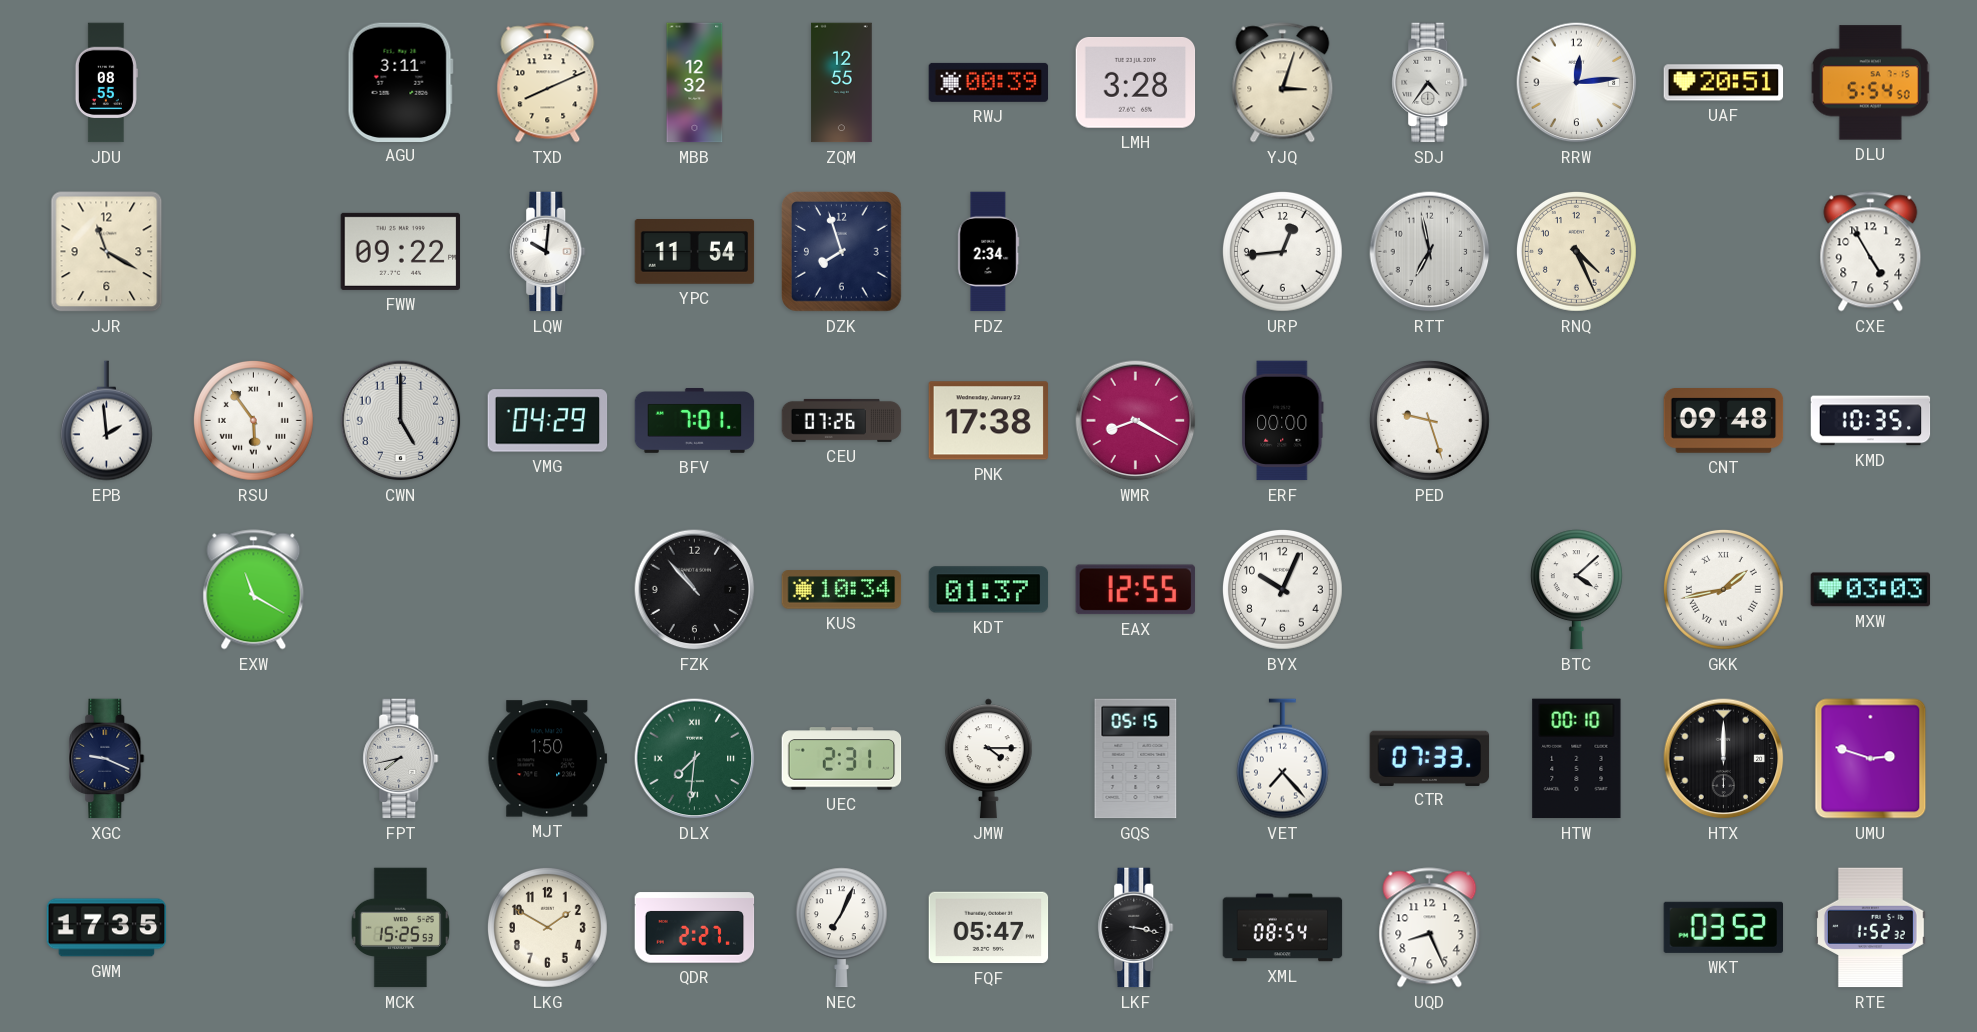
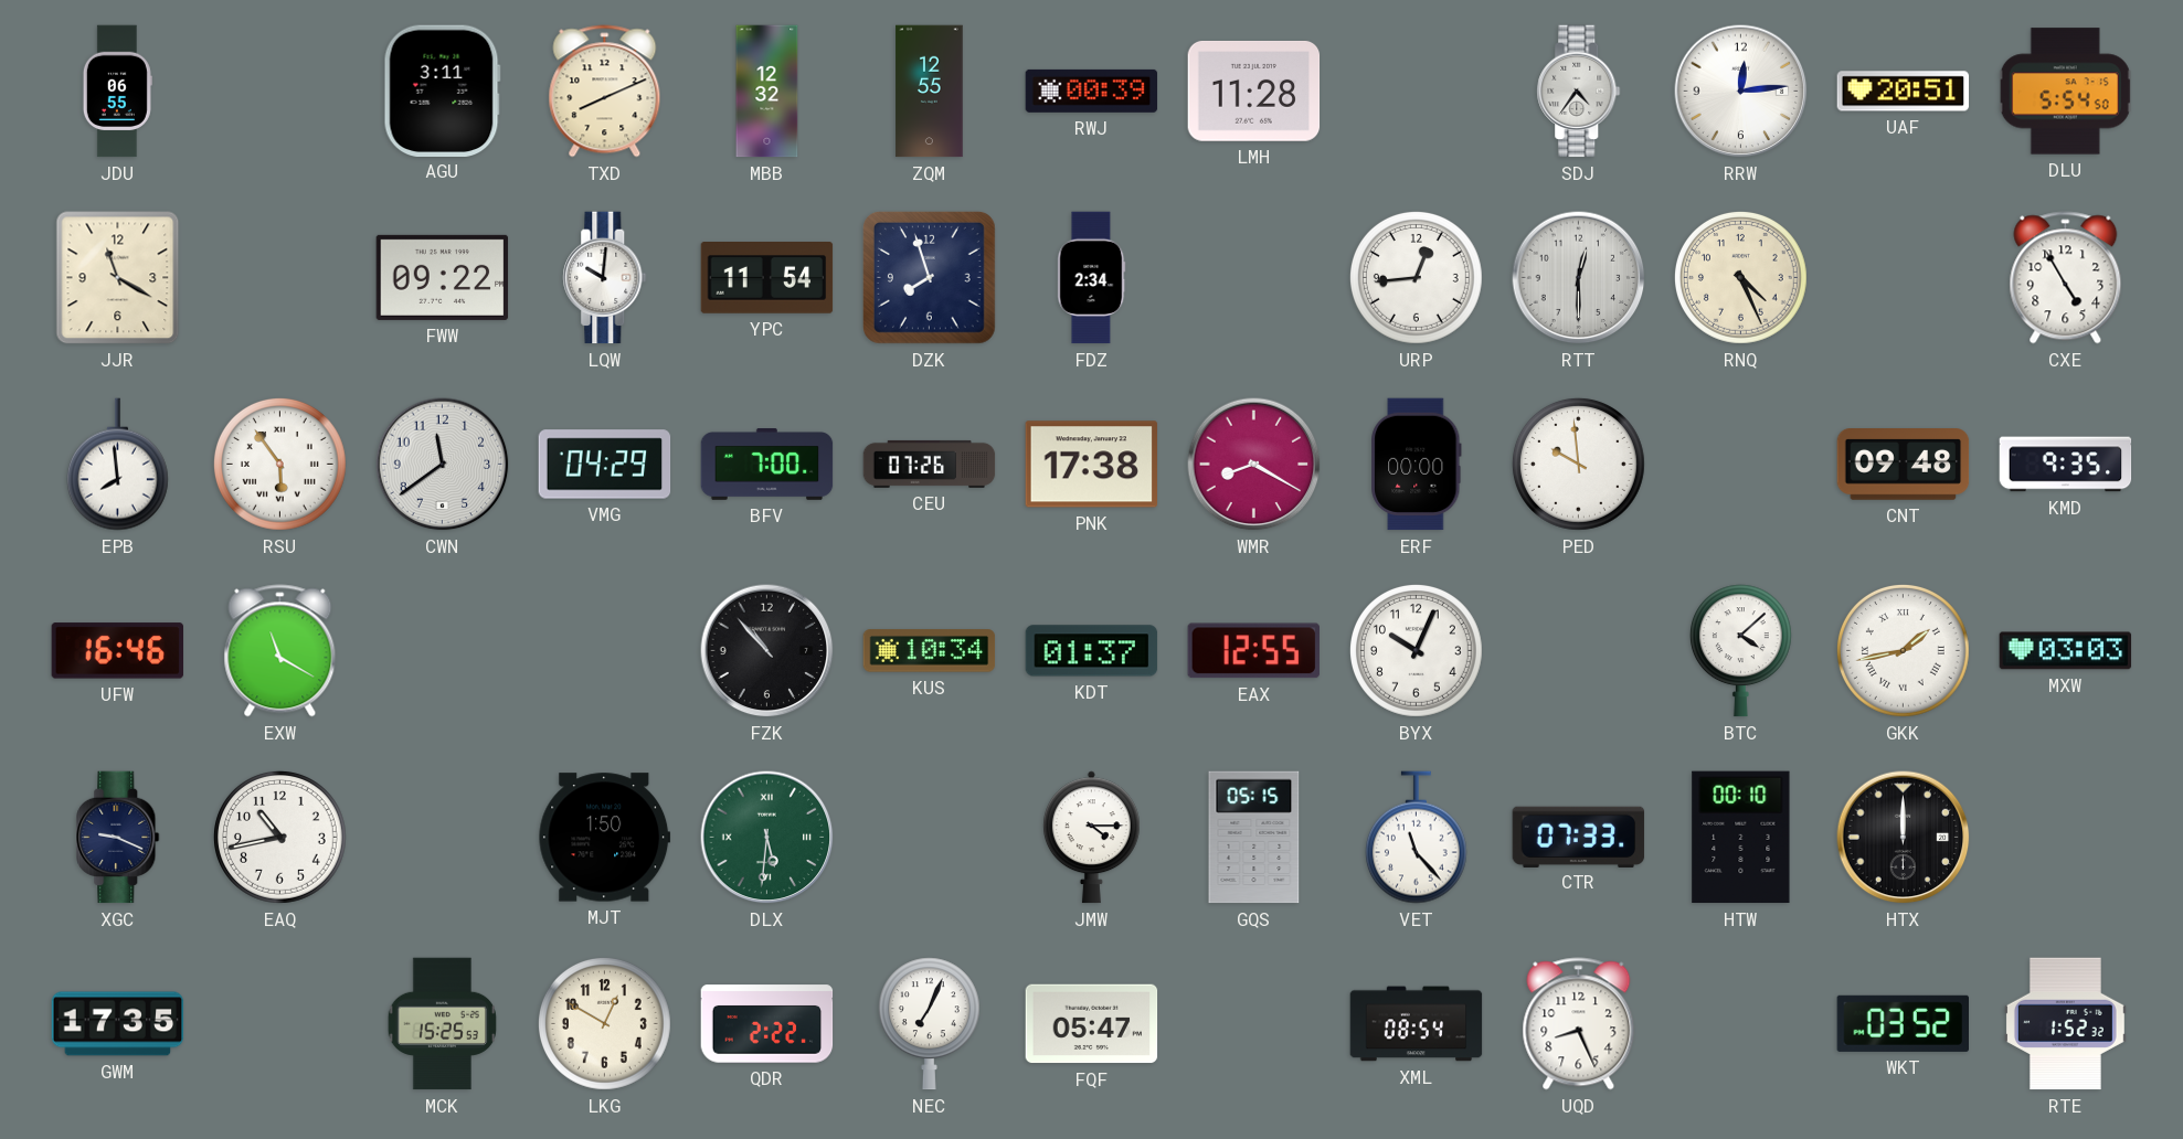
JDU: 08:55 -> 06:55 (117, 92)
LMH: 3:28 -> 11:28 (1254, 91)
YJQ: 3:03 -> none (1283, 83)
RTT: 6:58 -> 12:30 (1579, 278)
EPB: 1:59 -> 7:59 (117, 465)
CWN: 5:00 -> 11:39 (443, 465)
BFV: 7:01 -> 7:00 (767, 465)
PED: 9:27 -> 9:59 (1578, 464)
KMD: 10:35 -> 9:35 (2066, 465)
UFW: none -> 16:46 (117, 651)
EAQ: none -> 10:43 (279, 837)
FPT: 7:43 -> none (401, 759)
DLX: 7:31 -> 5:31 (767, 838)
UEC: 2:31 -> none (842, 759)
VET: 7:23 -> 11:23 (1416, 838)
UMU: 2:48 -> none (1871, 759)
LKG: 1:50 -> 12:50 (604, 1023)
QDR: 2:27 -> 2:22 (767, 1024)
LKF: 3:17 -> none (1136, 928)
